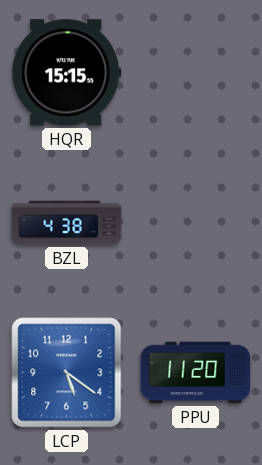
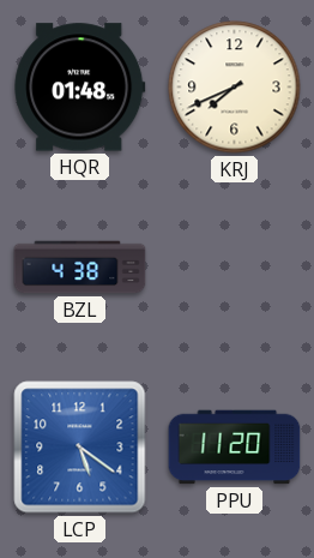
HQR: 15:15 -> 01:48 (80, 88)
KRJ: none -> 7:41 (235, 88)
